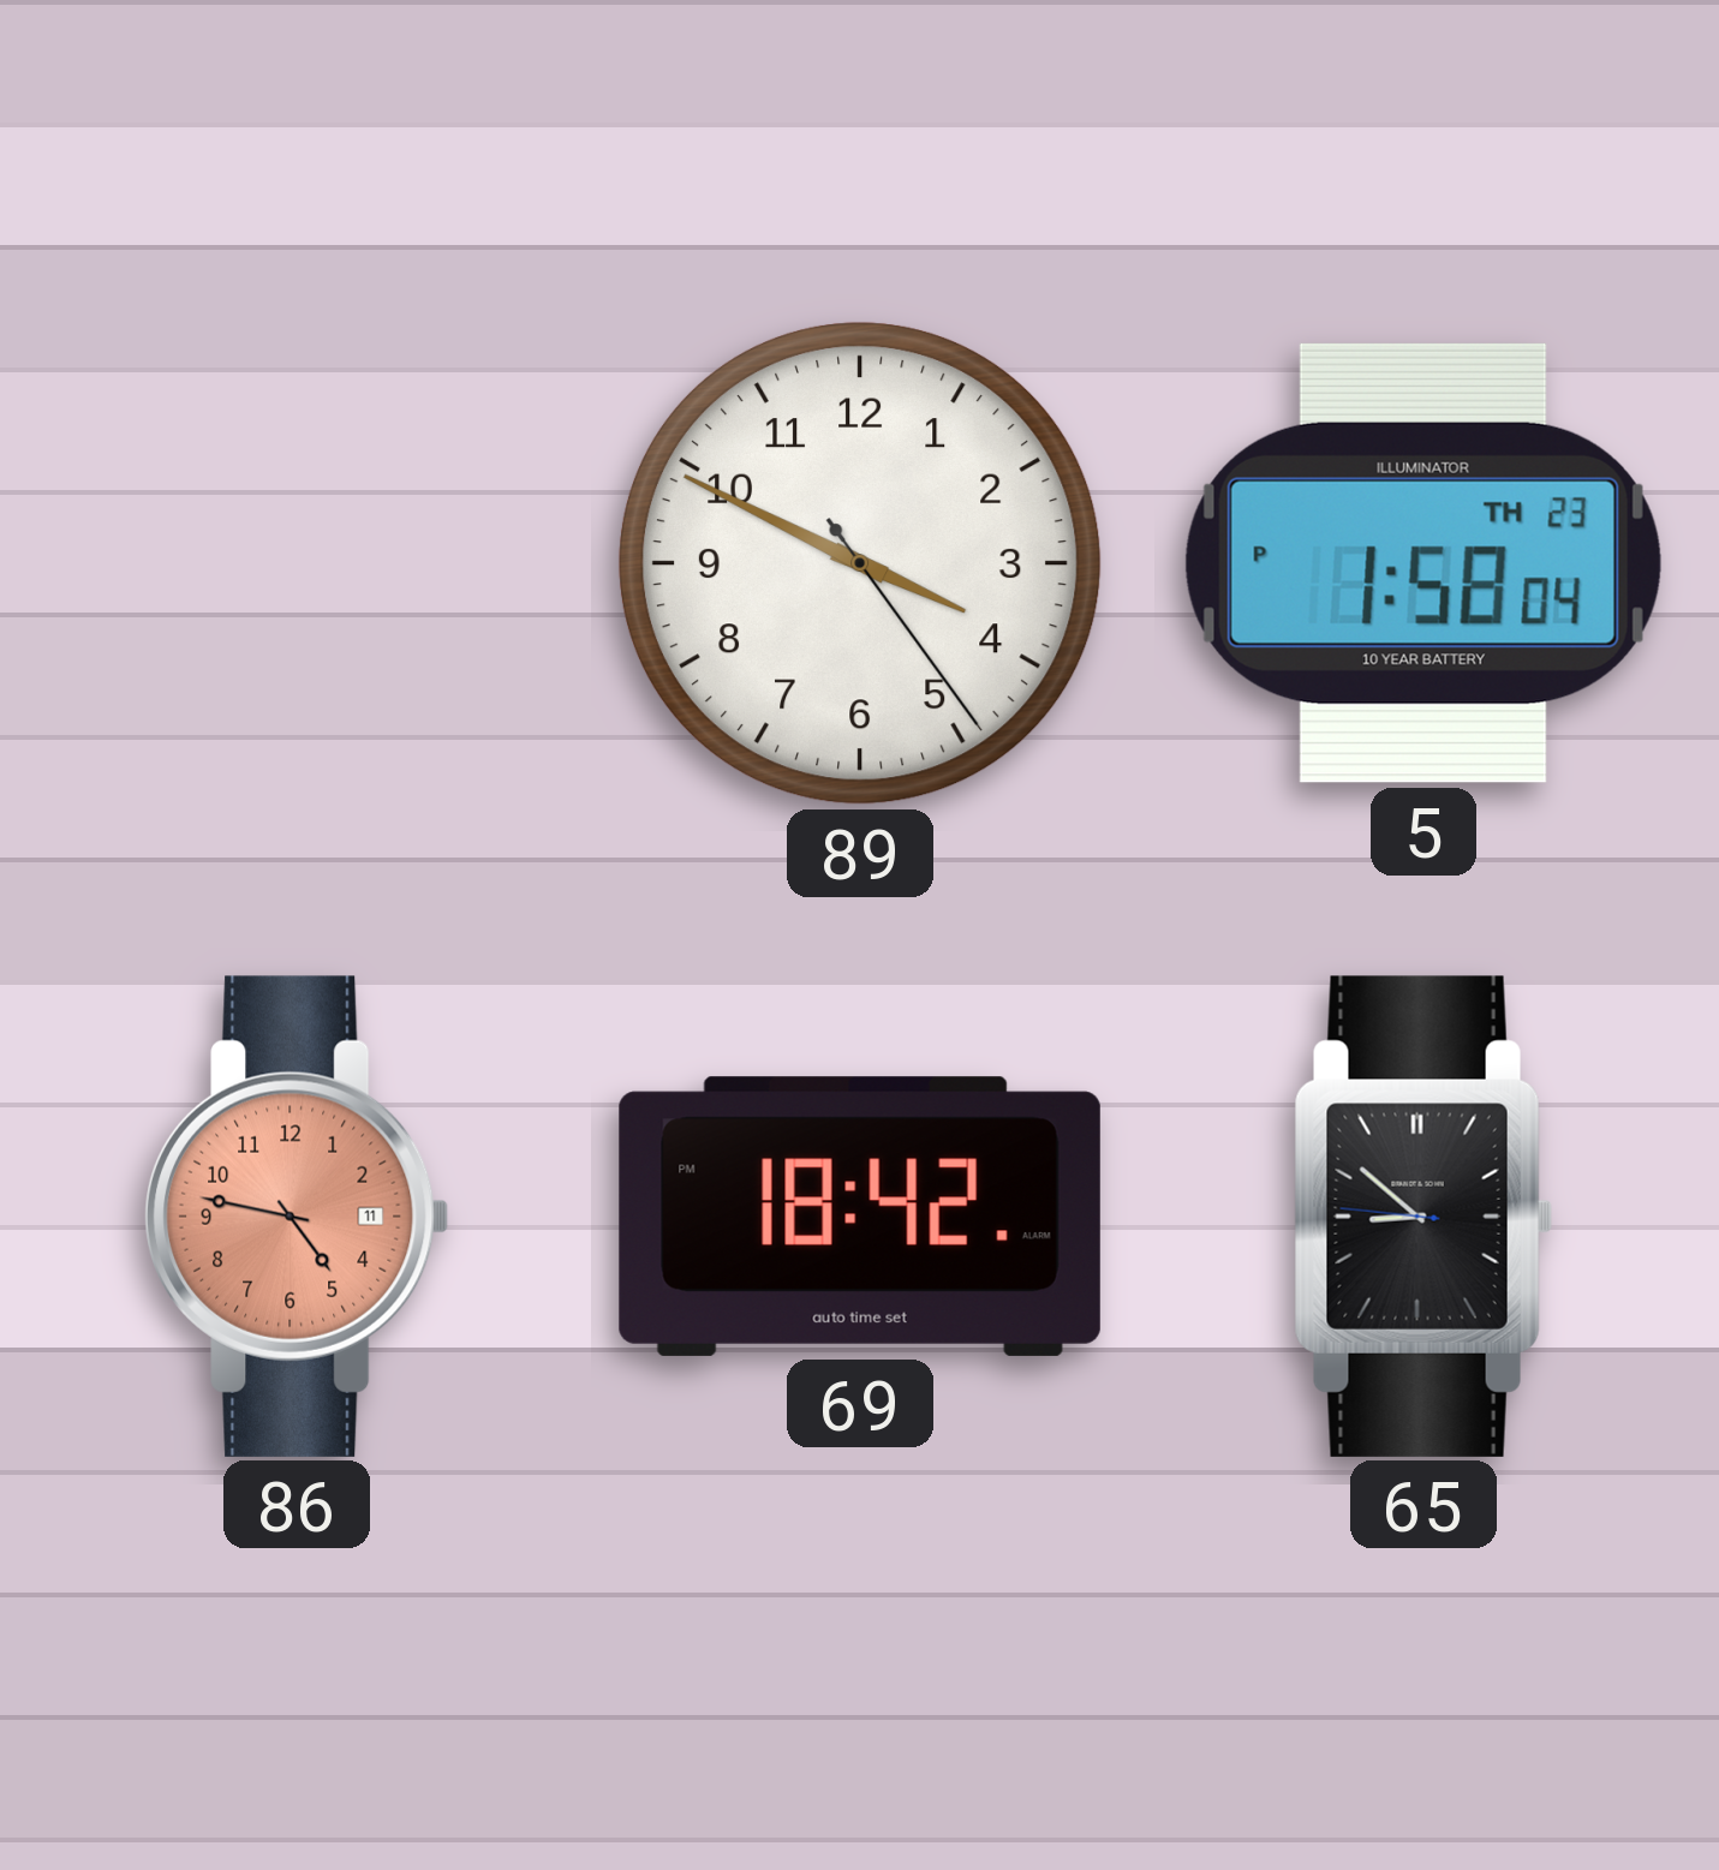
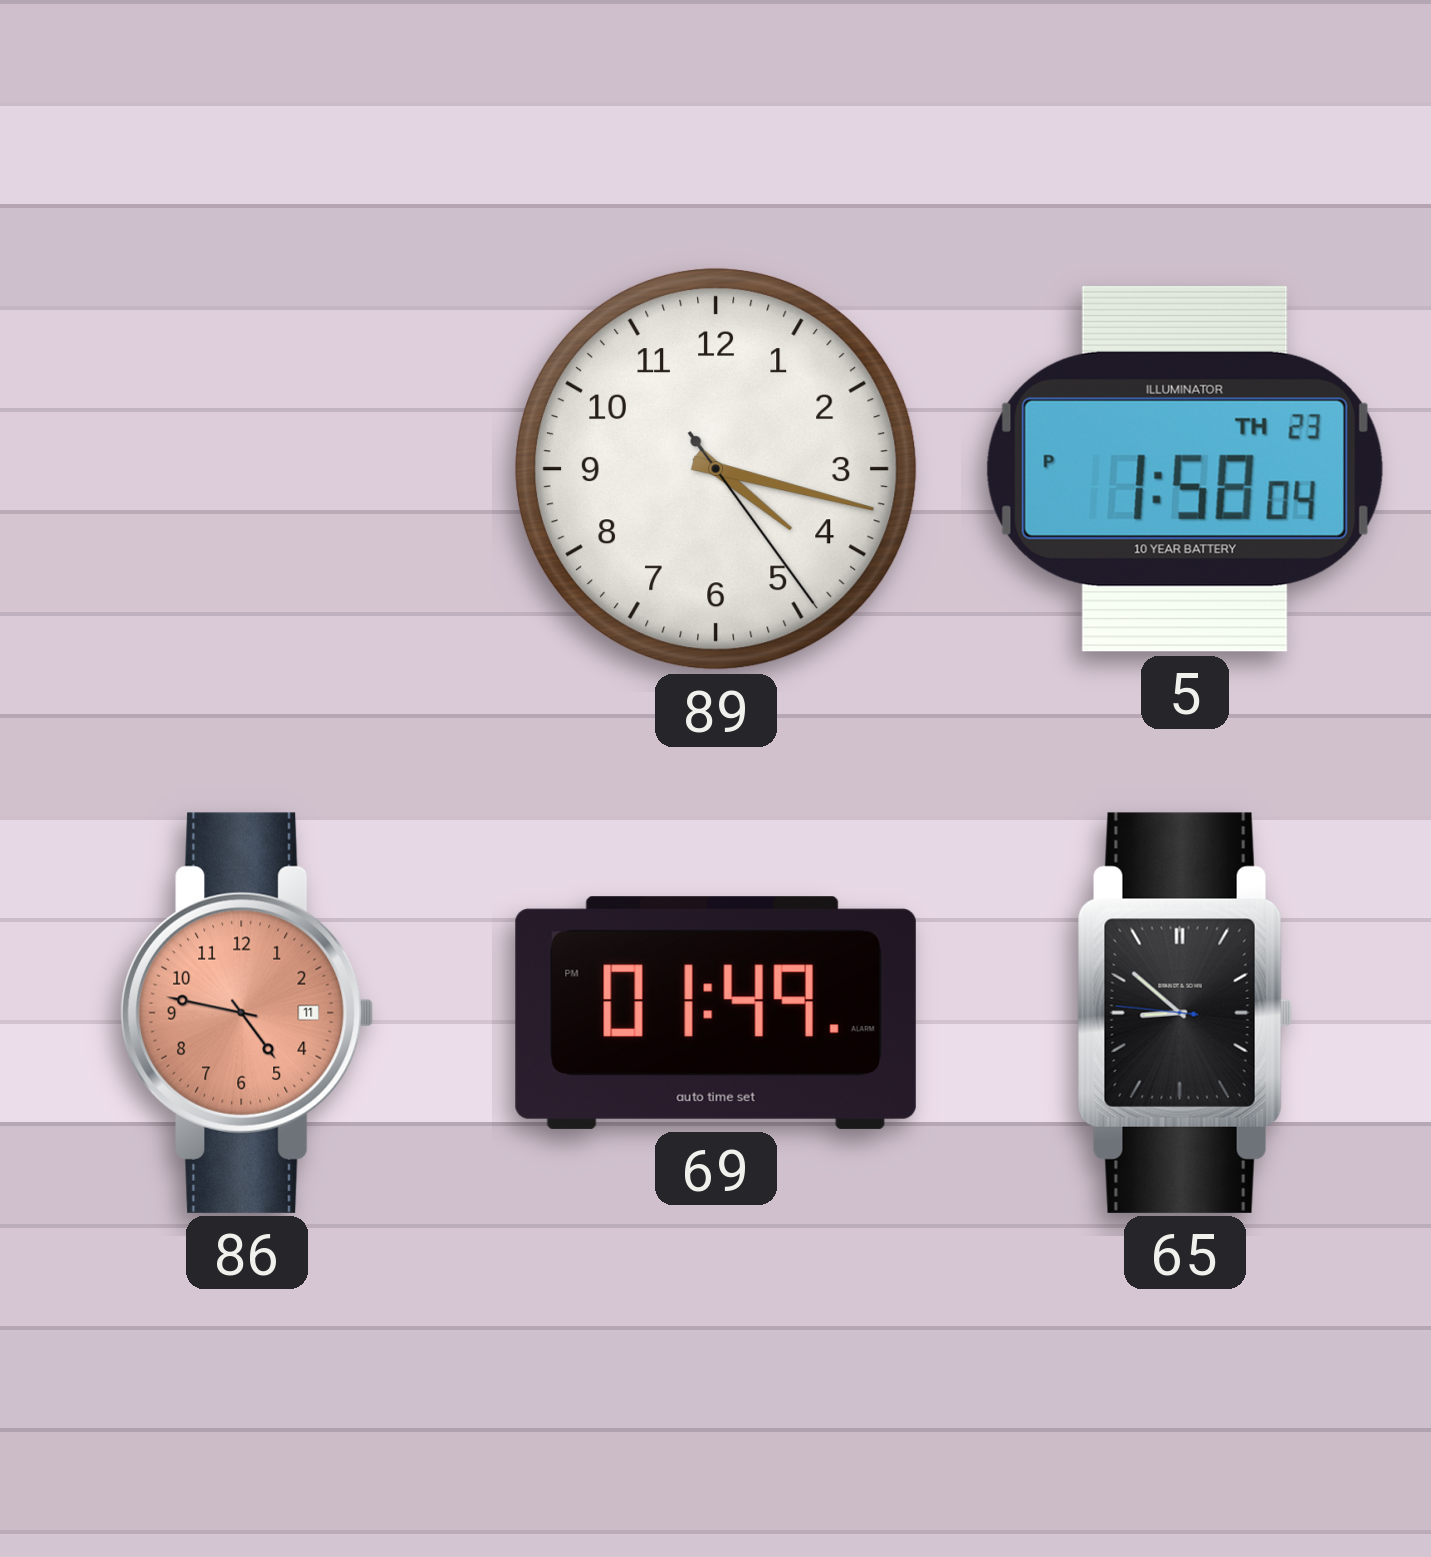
89: 3:49 -> 4:17 (716, 469)
69: 18:42 -> 01:49 (716, 1013)
